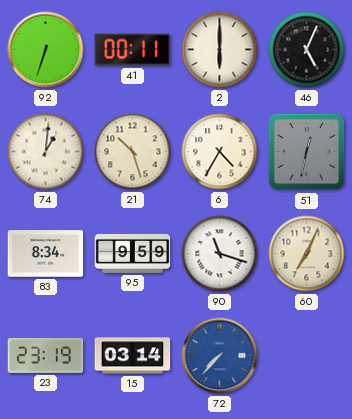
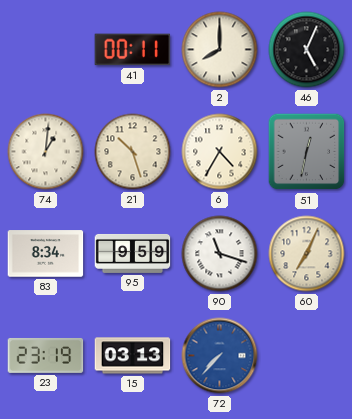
92: 6:33 -> none (46, 50)
2: 6:00 -> 8:00 (220, 50)
15: 03:14 -> 03:13 (133, 356)
